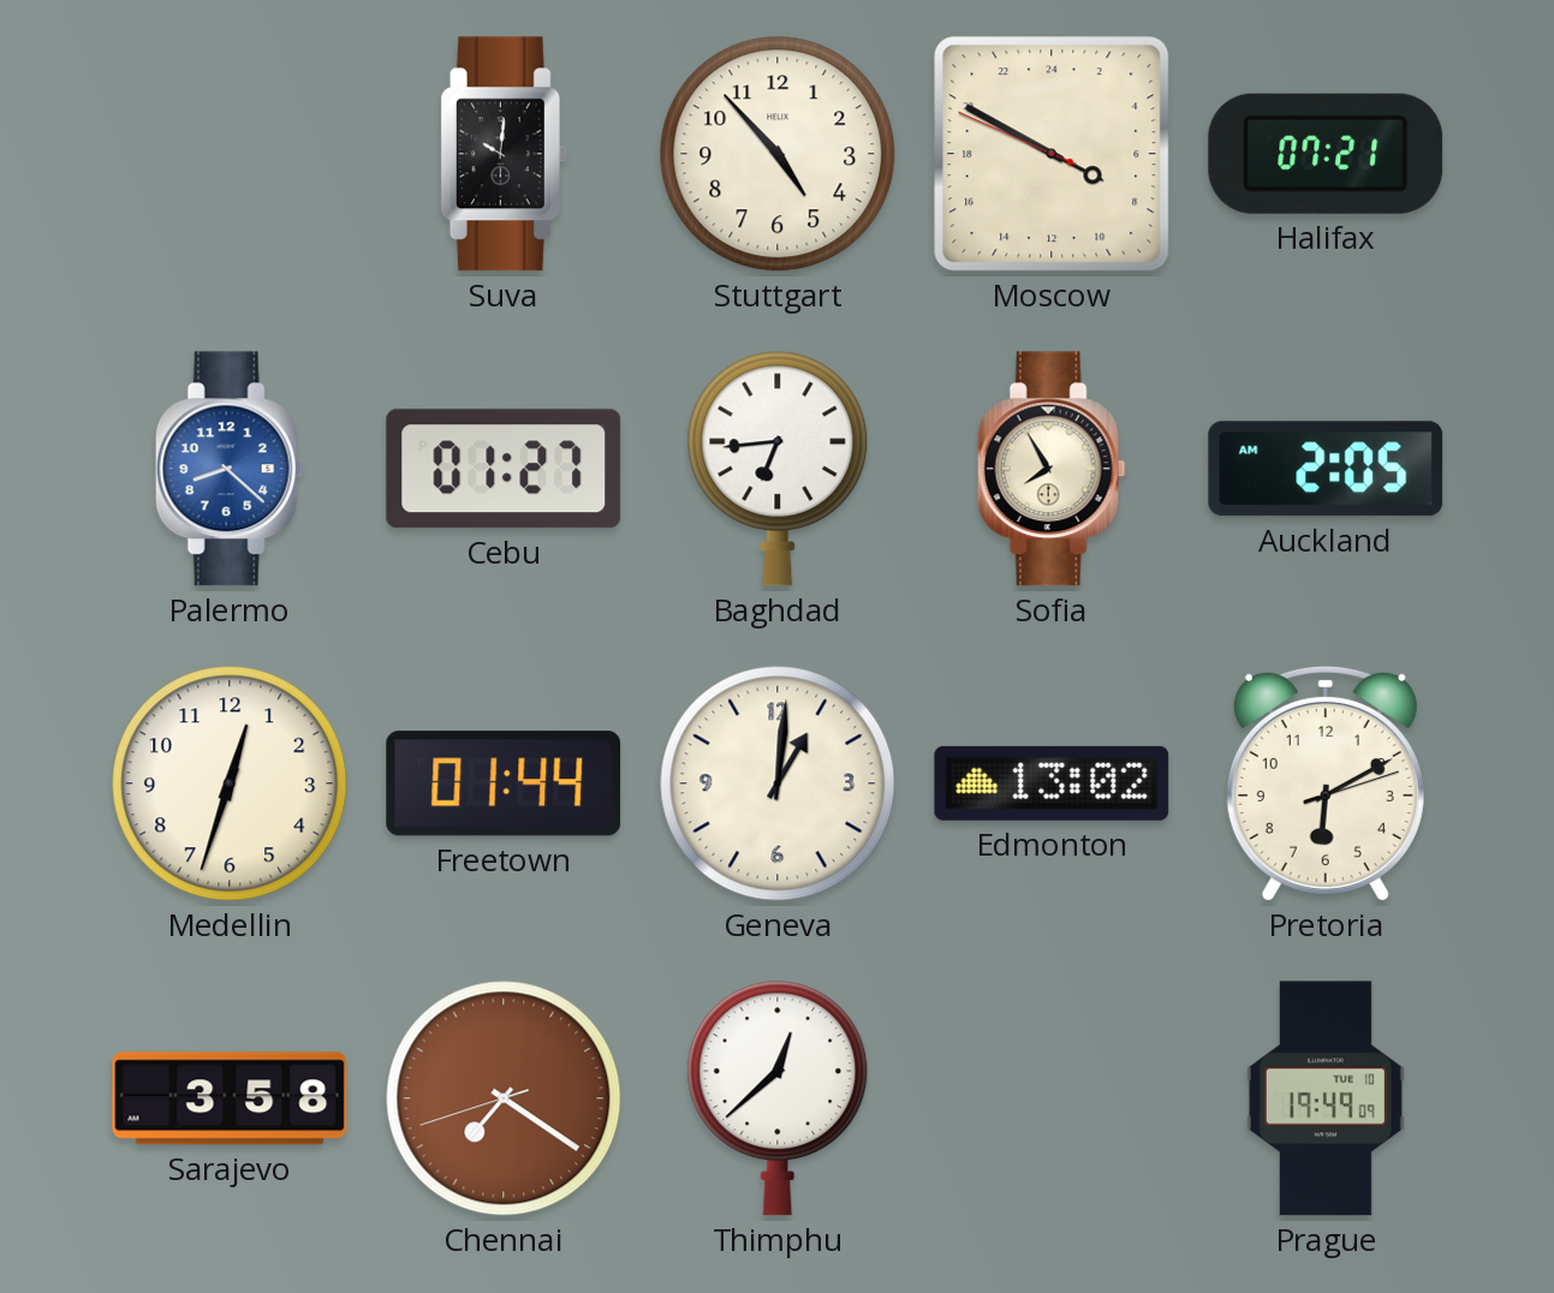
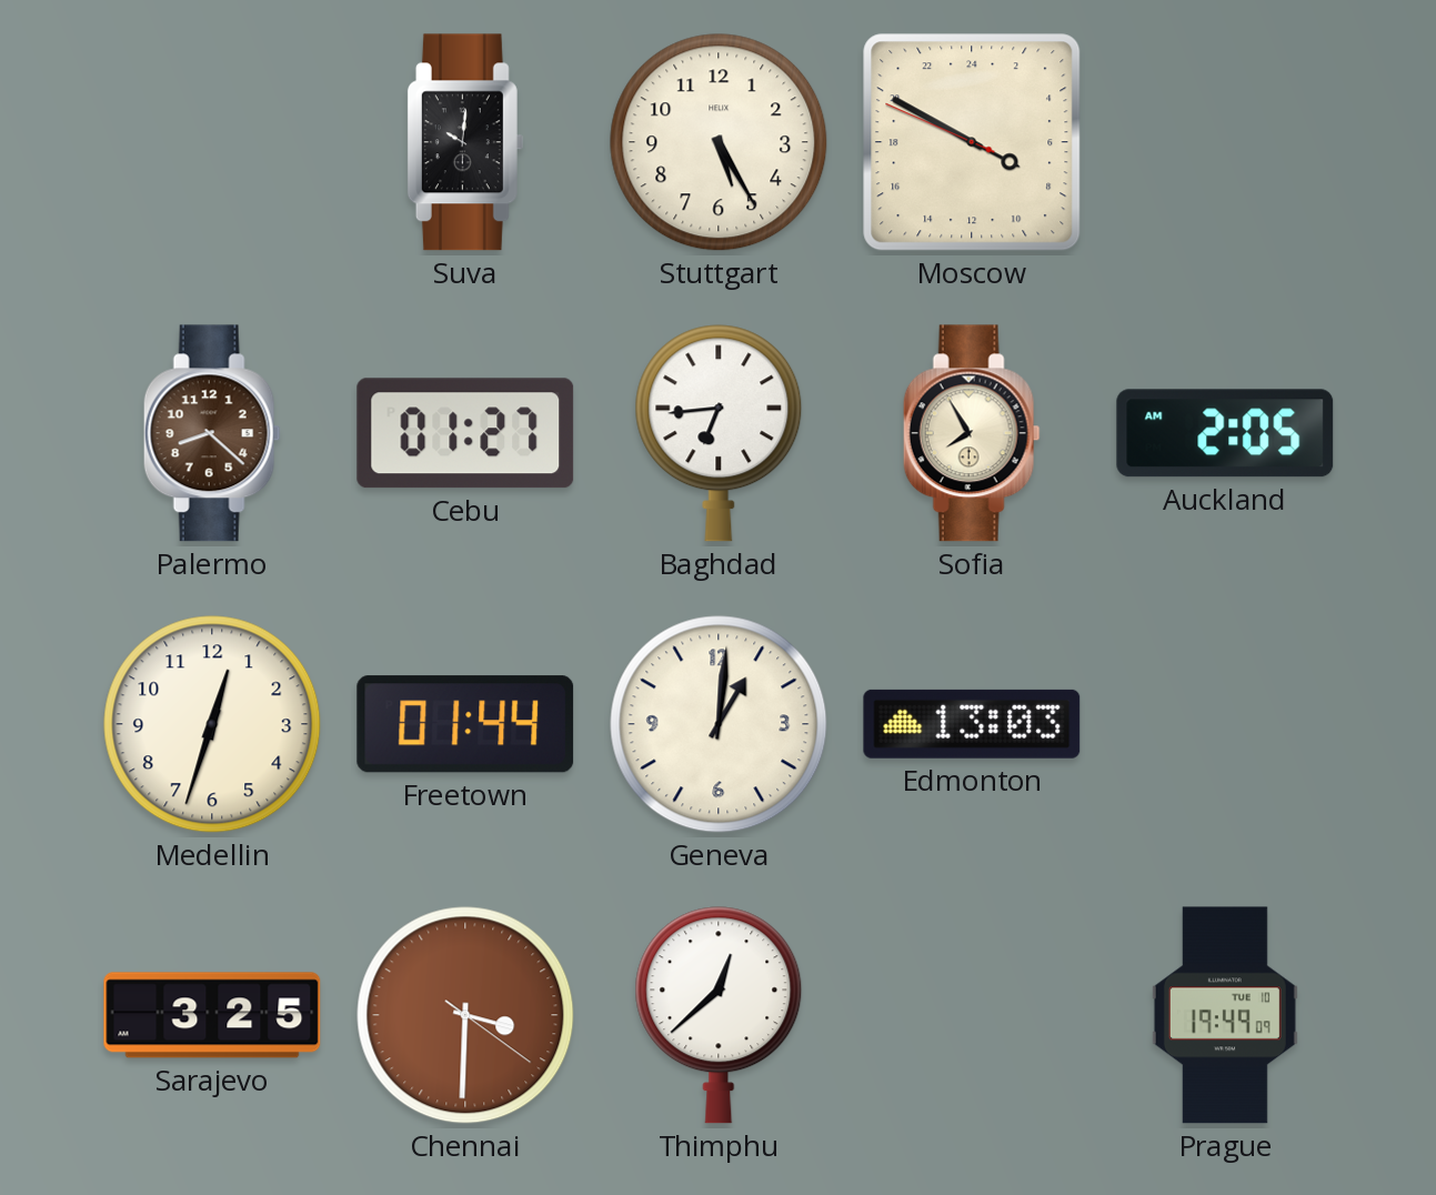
Stuttgart: 4:53 -> 5:25 (719, 142)
Halifax: 07:21 -> none (1326, 154)
Palermo dial: blue -> brown (212, 433)
Edmonton: 13:02 -> 13:03 (972, 724)
Pretoria: 6:10 -> none (1326, 783)
Sarajevo: 3:58 -> 3:25 (212, 1015)
Chennai: 7:20 -> 3:30 (465, 1015)
